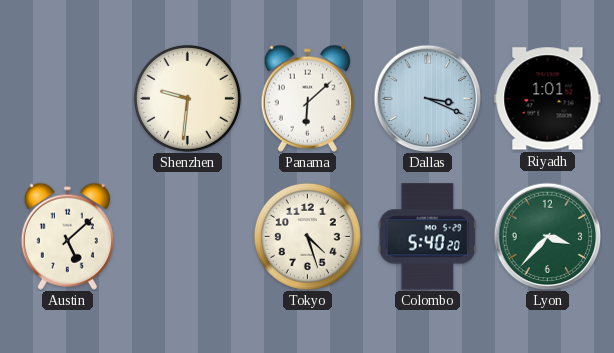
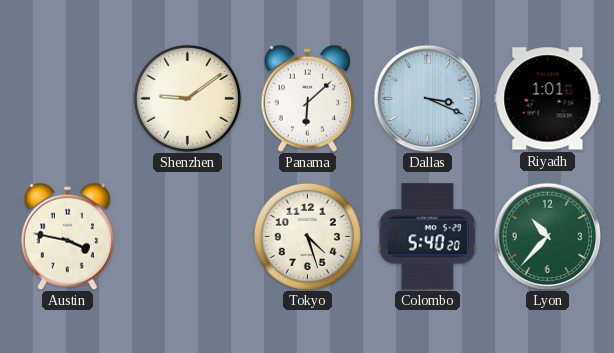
Shenzhen: 9:31 -> 9:09 (187, 98)
Austin: 5:08 -> 3:47 (67, 236)
Lyon: 3:37 -> 10:37 (547, 236)
